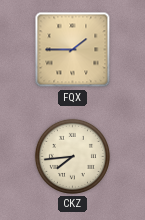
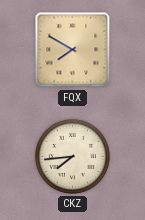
FQX: 1:45 -> 7:50 (73, 50)
